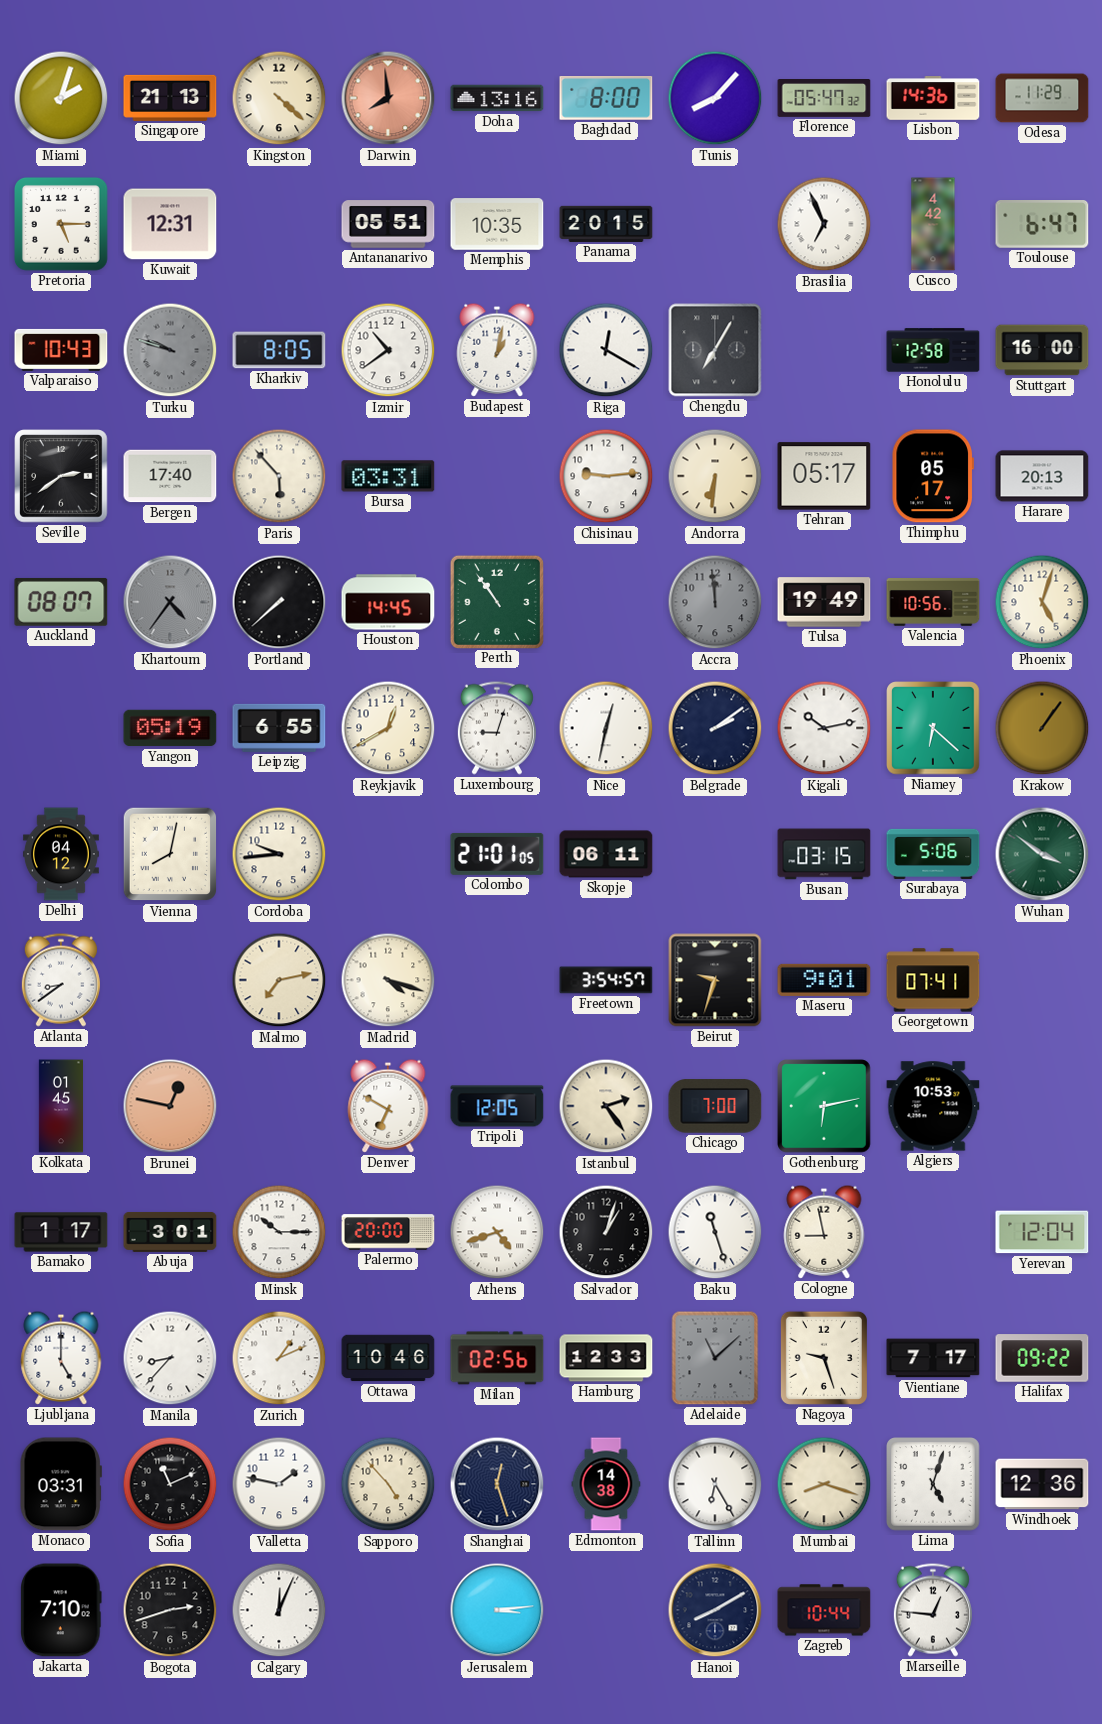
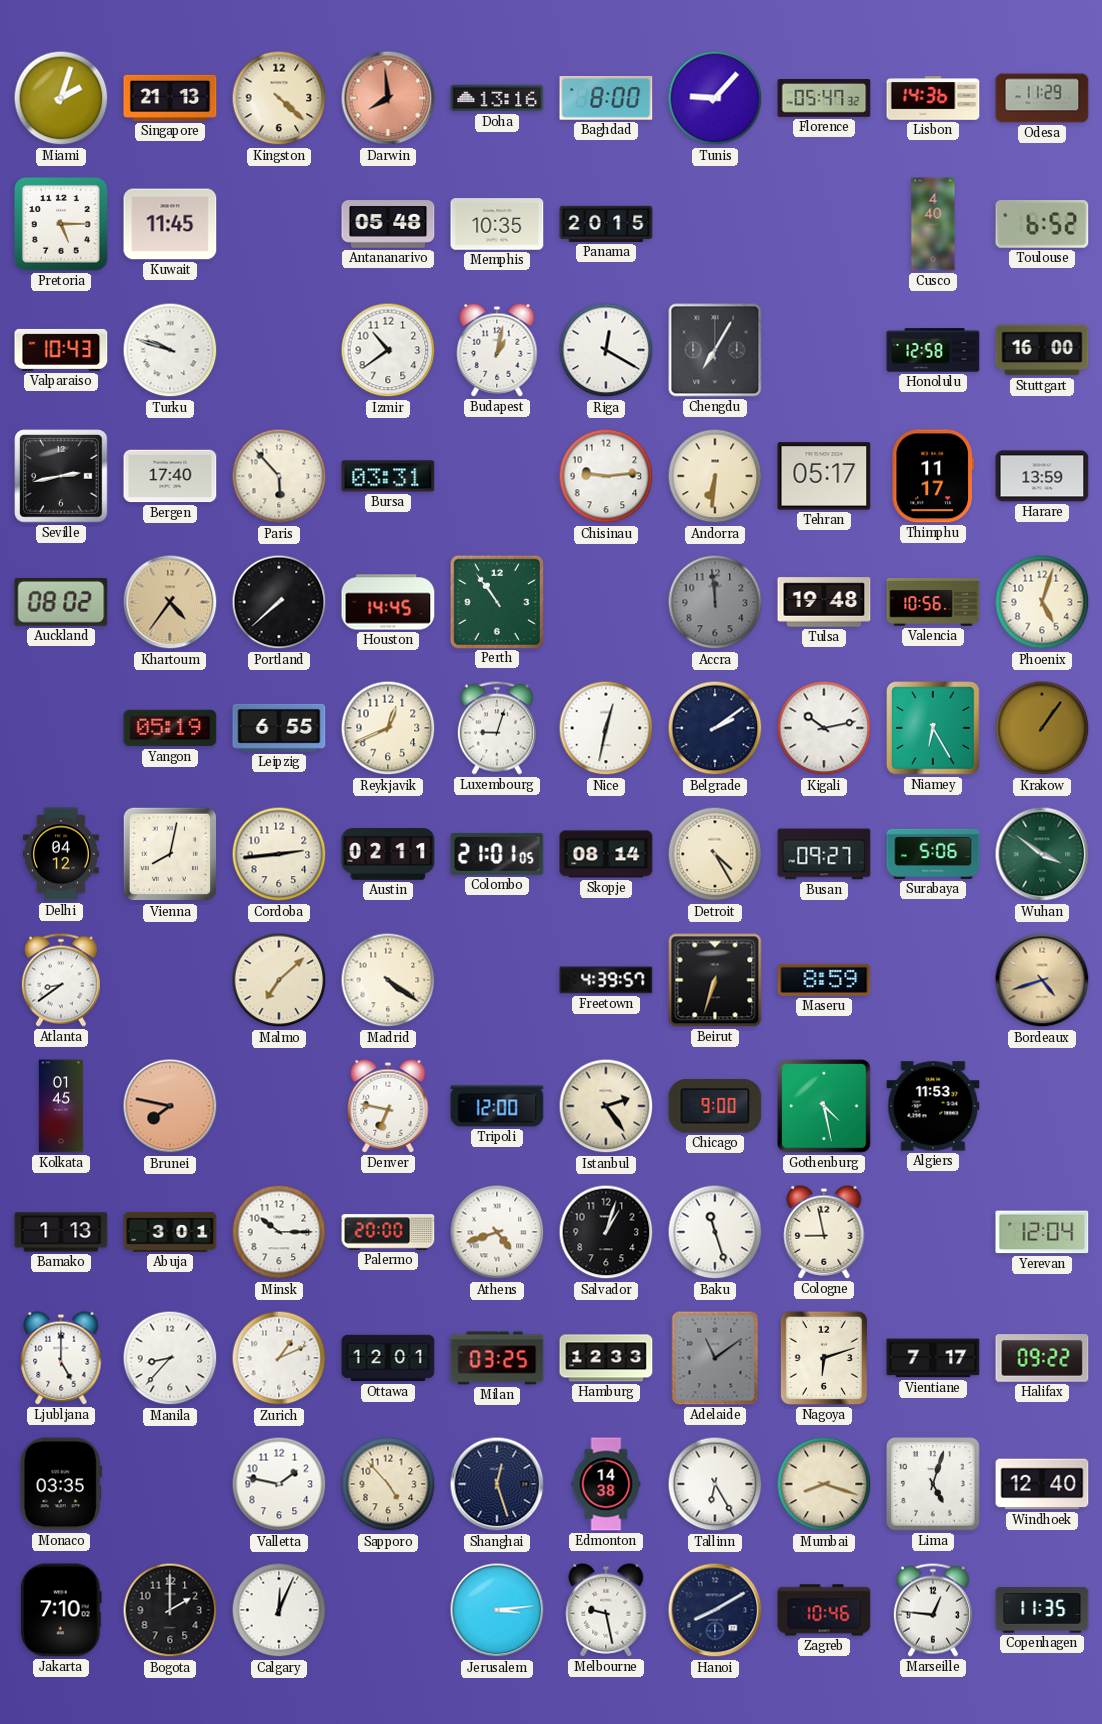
Tunis: 8:07 -> 9:07 (715, 98)
Kuwait: 12:31 -> 11:45 (170, 224)
Antananarivo: 05:51 -> 05:48 (388, 224)
Brasilia: 6:56 -> none (824, 224)
Cusco: 4:42 -> 4:40 (933, 224)
Toulouse: 6:47 -> 6:52 (1042, 225)
Turku dial: grey -> white (170, 350)
Kharkiv: 8:05 -> none (279, 350)
Seville: 2:39 -> 2:43 (61, 476)
Thimphu: 05:17 -> 11:17 (933, 476)
Harare: 20:13 -> 13:59 (1042, 476)
Auckland: 08:07 -> 08:02 (61, 602)
Khartoum dial: grey -> champagne (170, 602)
Tulsa: 19:49 -> 19:48 (824, 602)
Reykjavik: 12:40 -> 12:41 (388, 728)
Niamey: 6:22 -> 6:25 (933, 728)
Cordoba: 9:44 -> 2:44 (279, 854)
Austin: none -> 02:11 (388, 855)
Skopje: 06:11 -> 08:14 (606, 854)
Detroit: none -> 4:25 (715, 854)
Busan: 03:15 -> 09:27 (824, 854)
Malmo: 7:13 -> 7:08 (279, 980)
Madrid: 4:18 -> 4:21 (388, 980)
Freetown: 3:54 -> 4:39 (606, 980)
Beirut: 9:33 -> 6:33 (715, 980)
Maseru: 9:01 -> 8:59 (824, 980)
Georgetown: 07:41 -> none (933, 980)
Bordeaux: none -> 4:42 (1042, 980)
Brunei: 12:47 -> 7:47 (170, 1106)
Denver: 6:50 -> 6:47 (388, 1106)
Tripoli: 12:05 -> 12:00 (497, 1106)
Chicago: 7:00 -> 9:00 (715, 1106)
Gothenburg: 6:13 -> 4:28 (824, 1106)
Algiers: 10:53 -> 11:53 (933, 1106)
Bamako: 1:17 -> 1:13 (61, 1232)
Ottawa: 10:46 -> 12:01 (388, 1358)
Milan: 02:56 -> 03:25 (497, 1358)
Adelaide: 11:08 -> 11:09 (715, 1358)
Nagoya: 9:27 -> 6:12 (824, 1358)
Monaco: 03:31 -> 03:35 (61, 1484)
Sofia: 11:11 -> none (170, 1484)
Windhoek: 12:36 -> 12:40 (1042, 1484)
Bogota: 2:42 -> 2:00 (170, 1610)
Melbourne: none -> 9:28 (606, 1610)
Zagreb: 10:44 -> 10:46 (824, 1610)
Copenhagen: none -> 11:35 (1042, 1610)
